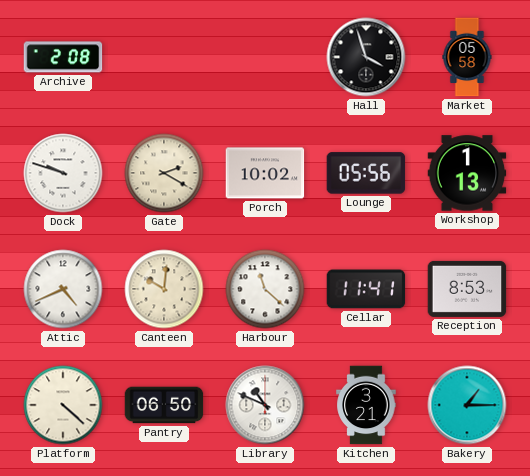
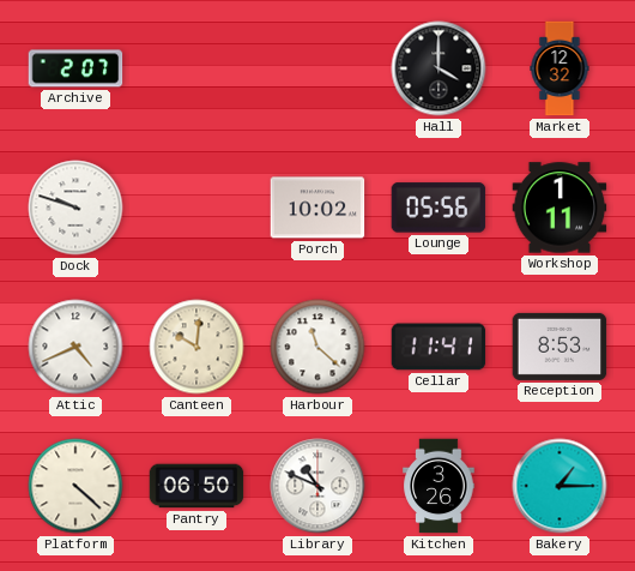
Archive: 2:08 -> 2:07 (75, 68)
Hall: 3:57 -> 4:00 (439, 68)
Market: 05:58 -> 12:32 (560, 68)
Gate: 2:20 -> none (164, 173)
Workshop: 1:13 -> 1:11 (560, 208)
Kitchen: 3:21 -> 3:26 (439, 486)
